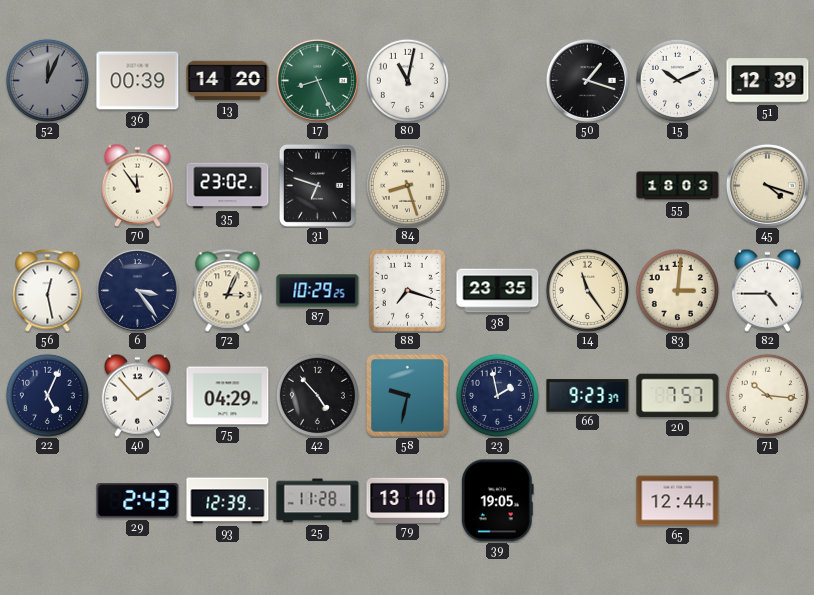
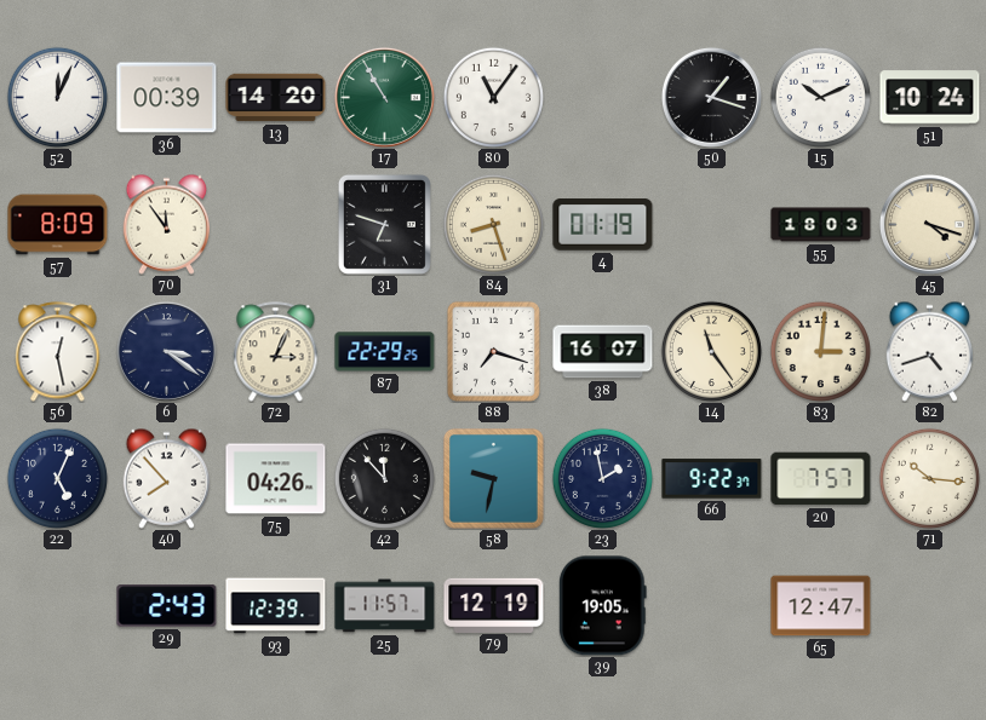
52 dial: grey -> white (57, 97)
17: 8:26 -> 10:55 (384, 97)
80: 11:02 -> 11:06 (493, 97)
51: 12:39 -> 10:24 (930, 98)
57: none -> 8:09 (58, 225)
35: 23:02 -> none (228, 186)
4: none -> 01:19 (603, 225)
6: 3:24 -> 3:21 (166, 351)
87: 10:29 -> 22:29 (385, 352)
38: 23:35 -> 16:07 (603, 352)
82: 4:45 -> 4:42 (930, 351)
40: 1:53 -> 7:53 (167, 478)
75: 04:29 -> 04:26 (276, 479)
42: 4:53 -> 11:53 (384, 478)
66: 9:23 -> 9:22 (712, 479)
25: 11:28 -> 11:57 (385, 606)
79: 13:10 -> 12:19 (494, 605)
65: 12:44 -> 12:47 (821, 606)
